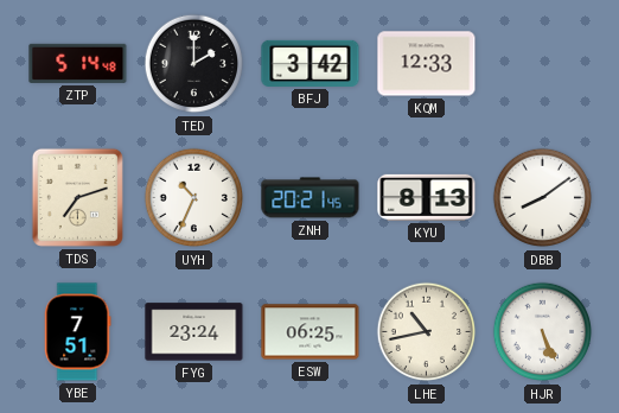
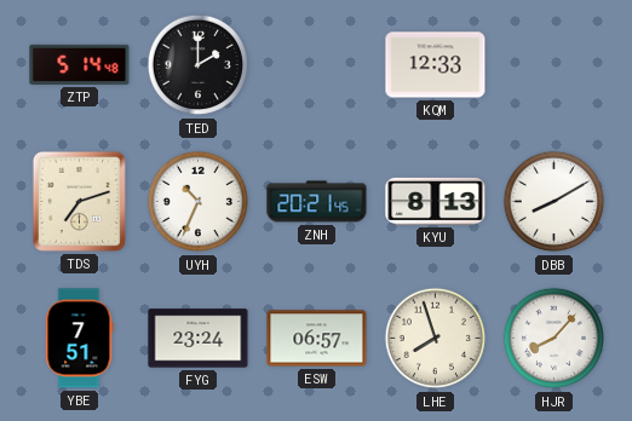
BFJ: 3:42 -> none (311, 63)
DBB: 8:09 -> 8:10 (555, 202)
ESW: 06:25 -> 06:57 (317, 339)
LHE: 10:43 -> 7:57 (436, 339)
HJR: 5:26 -> 8:07 (555, 339)
